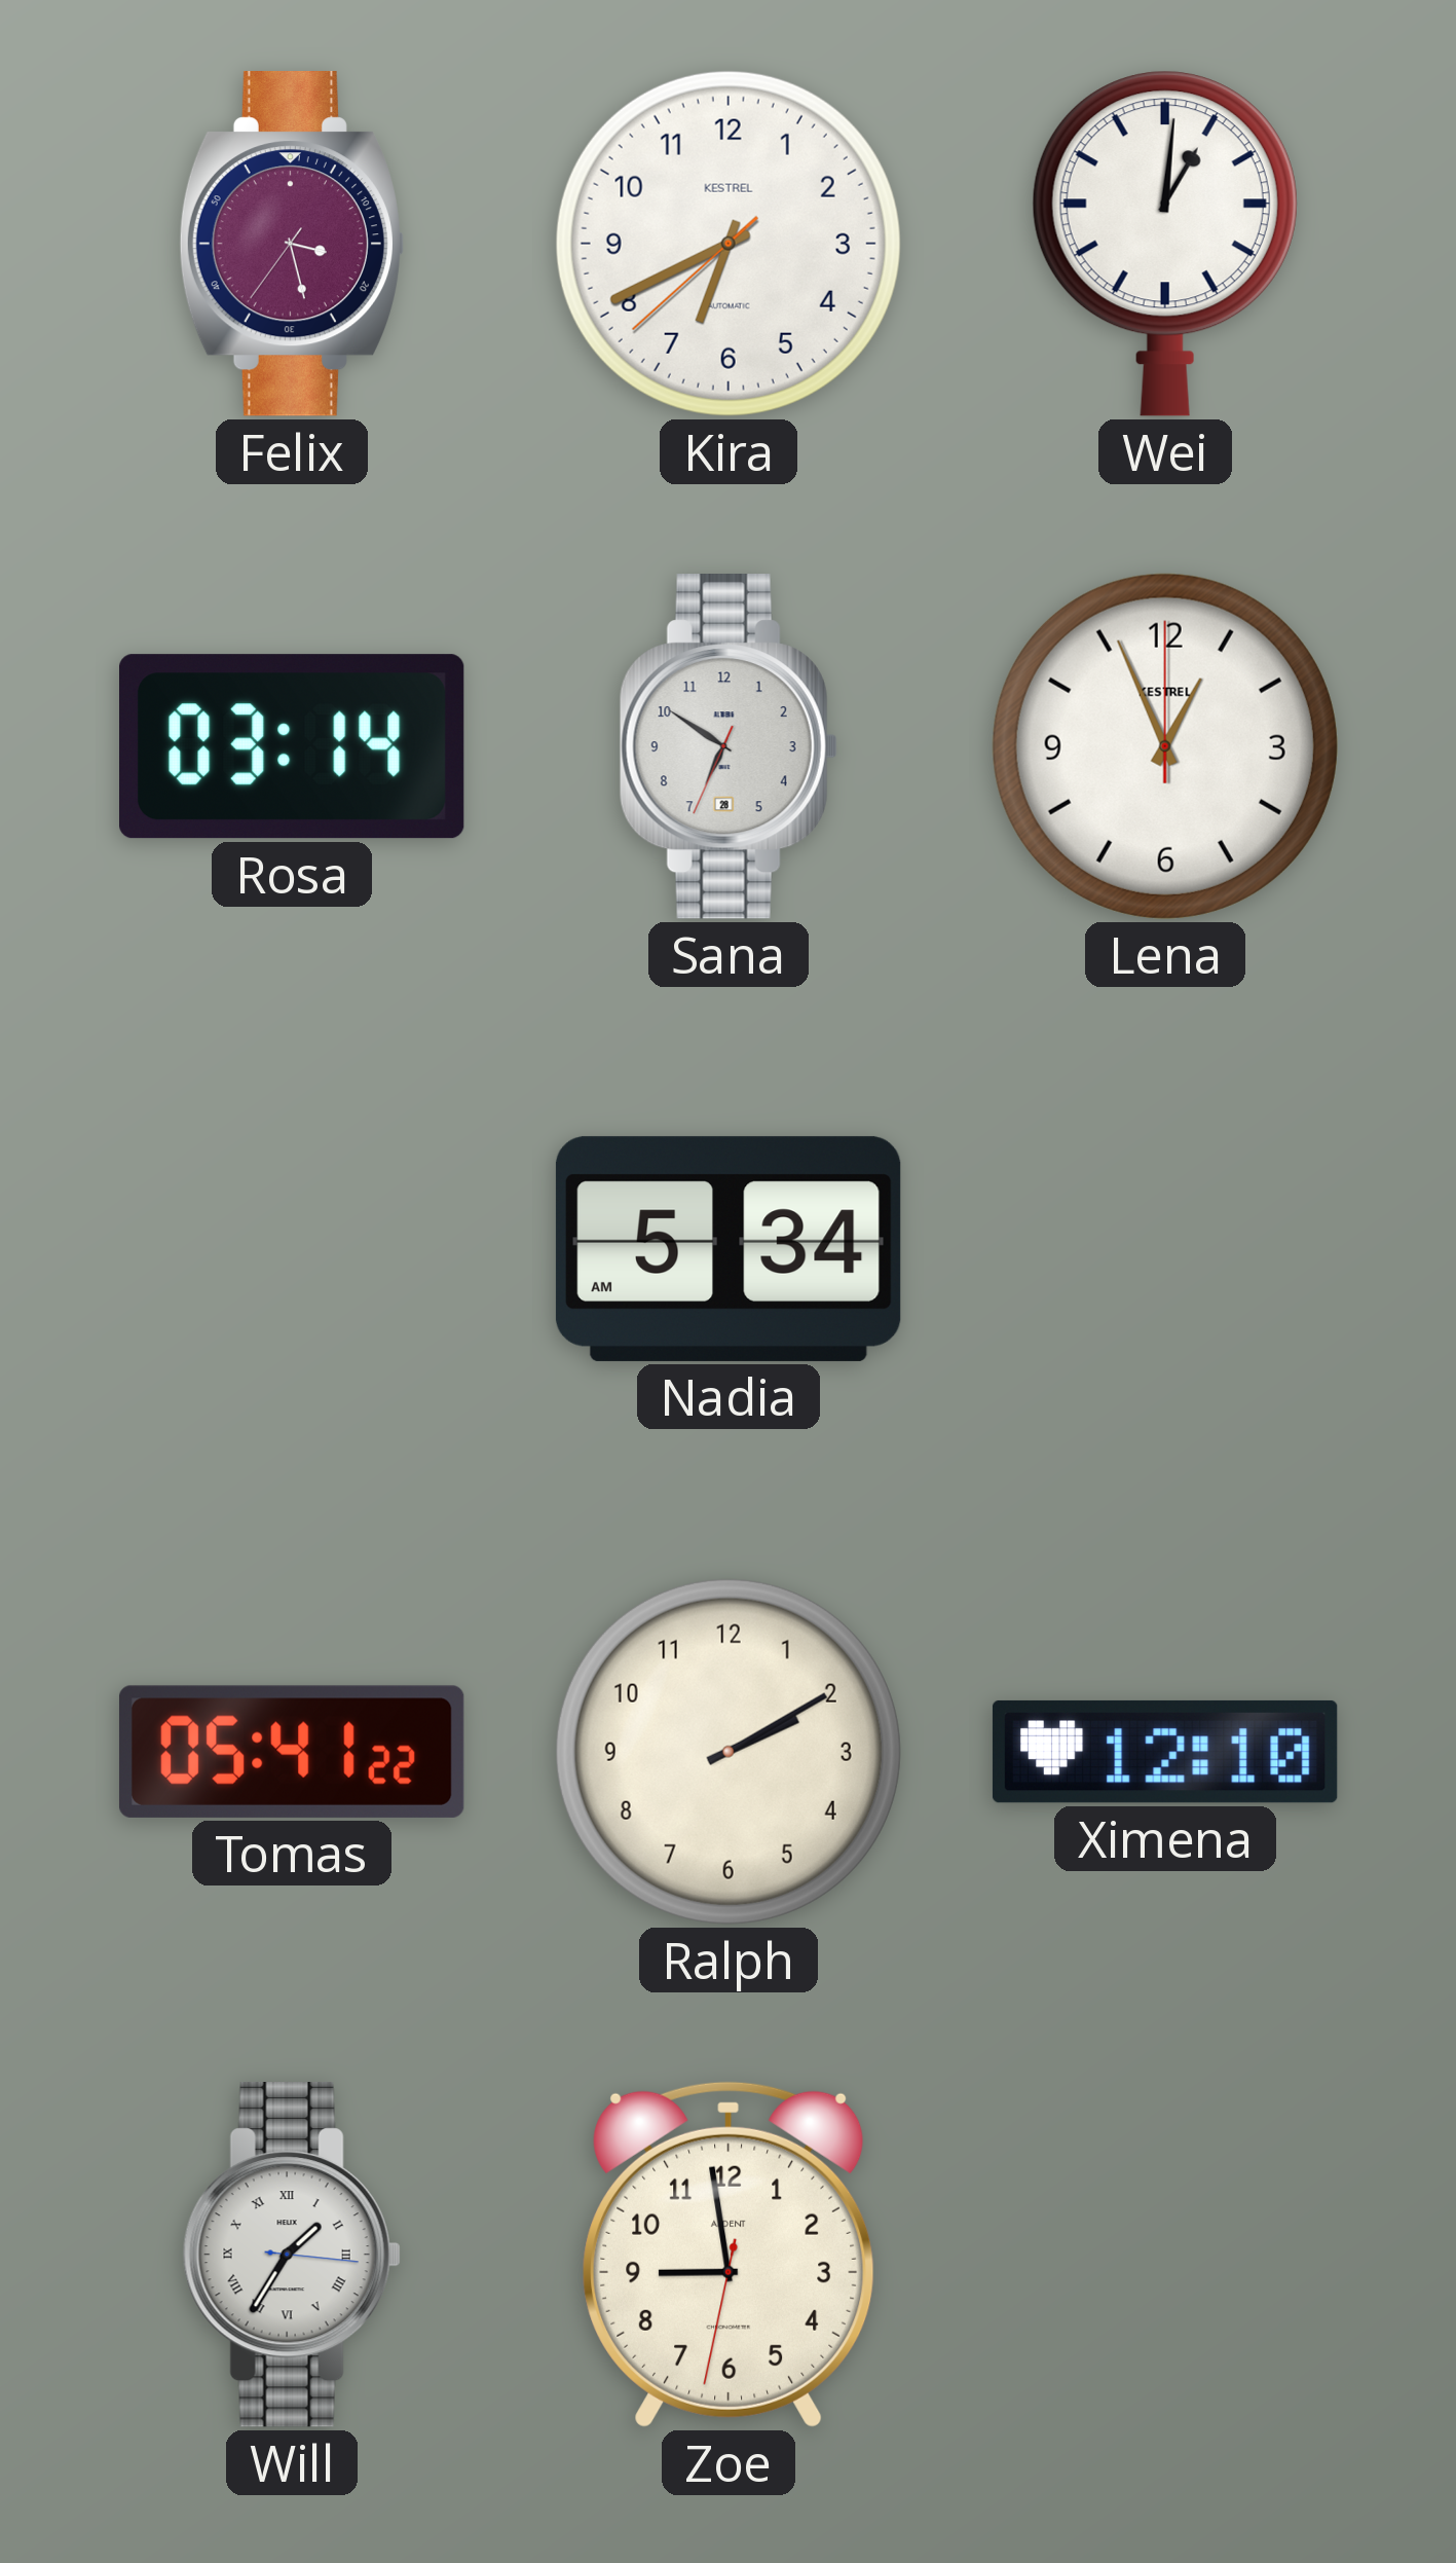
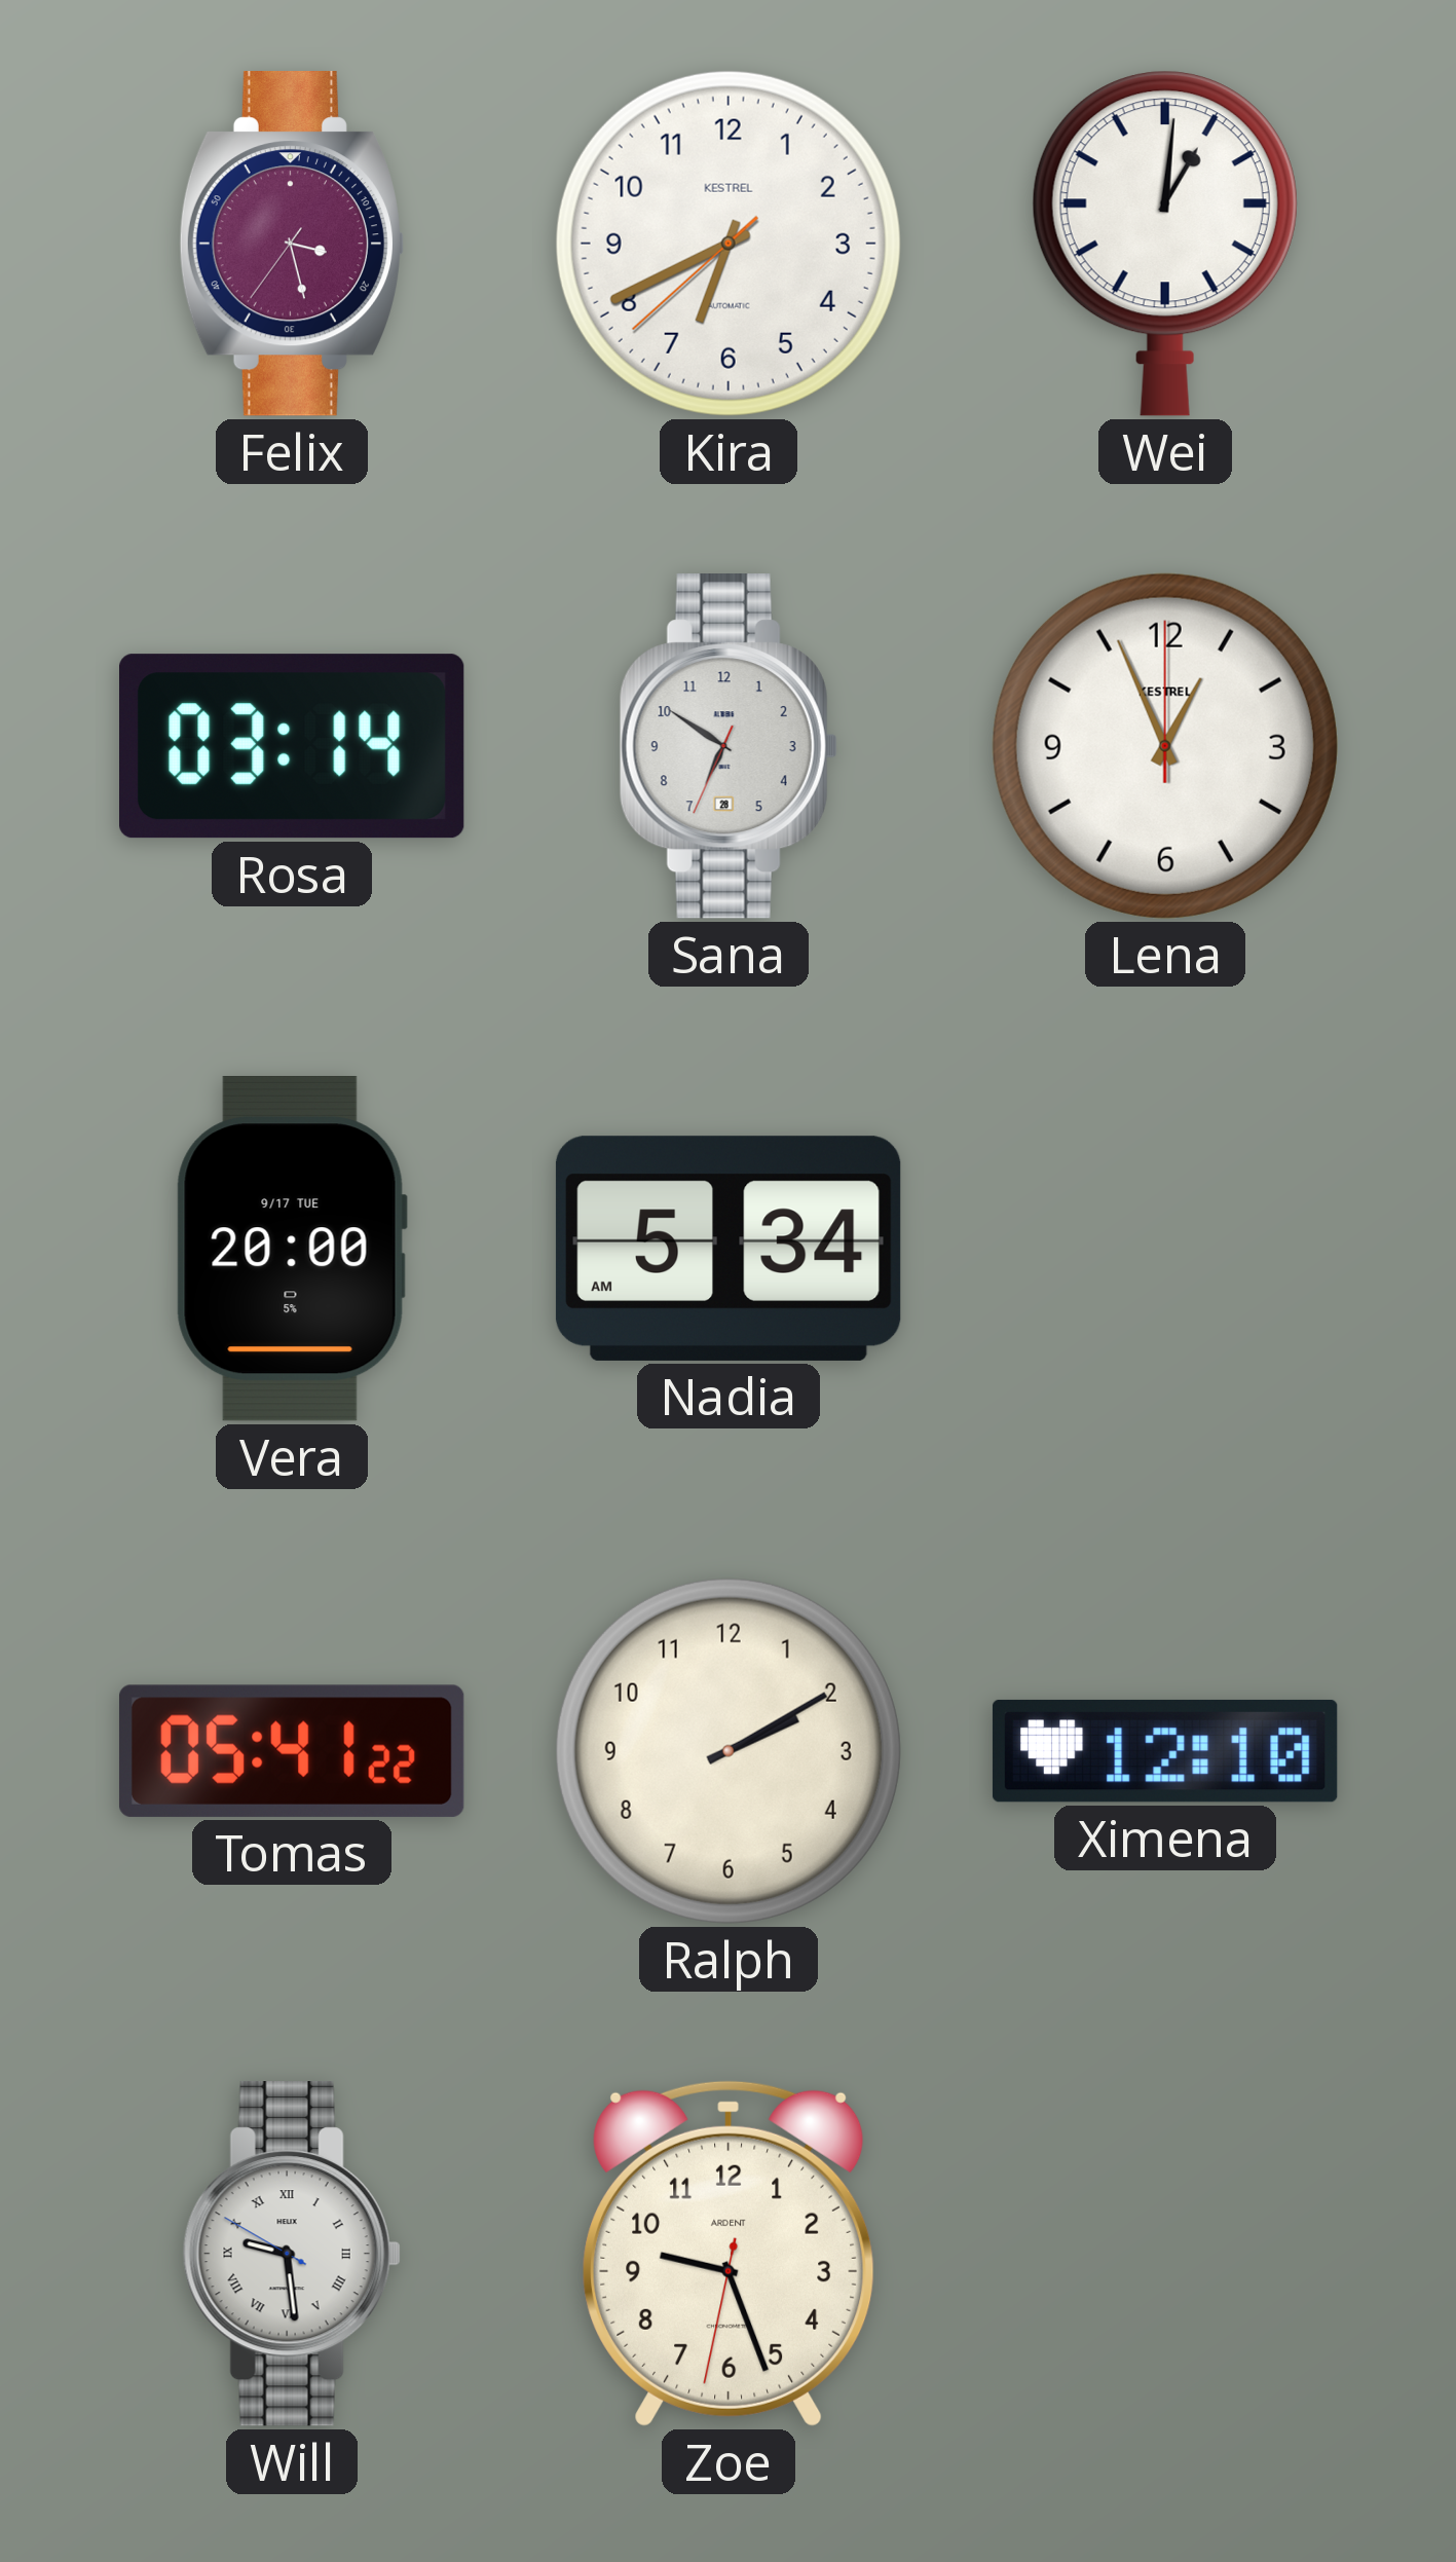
Vera: none -> 20:00 (292, 1249)
Will: 1:35 -> 9:28 (292, 2255)
Zoe: 8:58 -> 9:26 (729, 2254)
